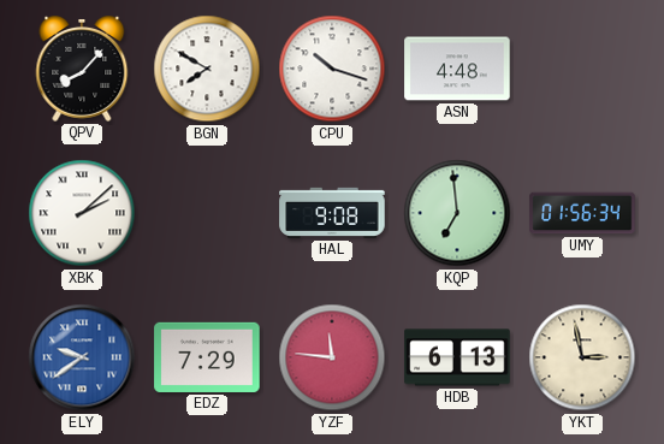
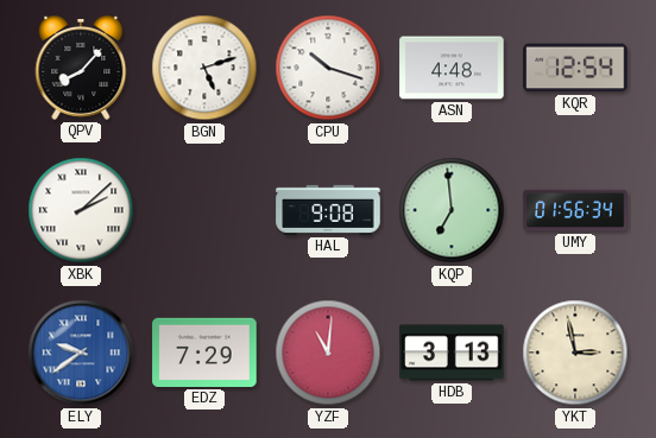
BGN: 7:50 -> 5:12 (204, 68)
KQR: none -> 12:54 (575, 68)
YZF: 11:46 -> 11:01 (328, 353)
HDB: 6:13 -> 3:13 (452, 353)
